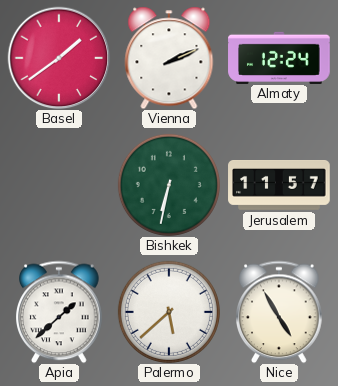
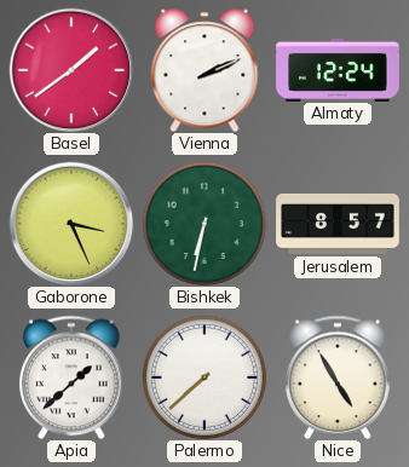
Gaborone: none -> 3:26 (71, 224)
Jerusalem: 11:57 -> 8:57 (338, 225)
Palermo: 5:38 -> 7:38 (204, 377)
